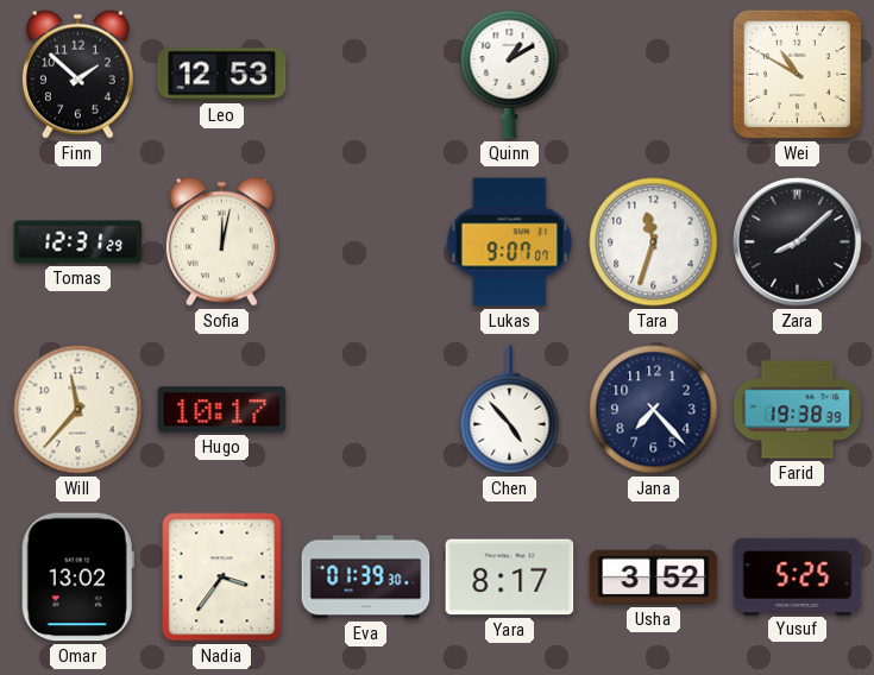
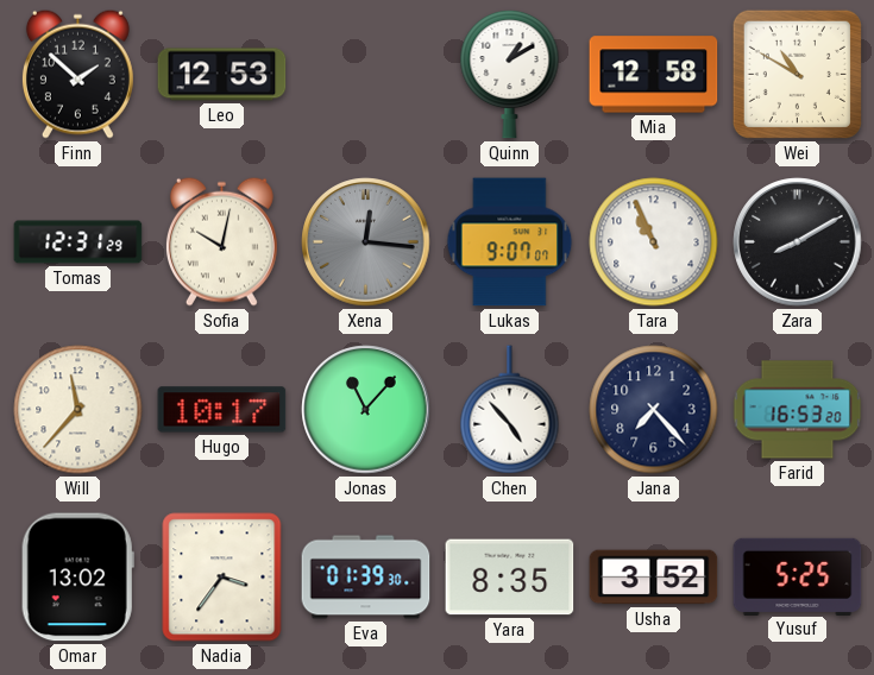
Mia: none -> 12:58 (654, 75)
Sofia: 12:02 -> 10:02 (221, 241)
Xena: none -> 12:16 (366, 242)
Tara: 11:33 -> 10:56 (654, 242)
Zara: 8:08 -> 8:10 (798, 242)
Jonas: none -> 11:07 (366, 410)
Farid: 19:38 -> 16:53 (798, 410)
Yara: 8:17 -> 8:35 (510, 578)
